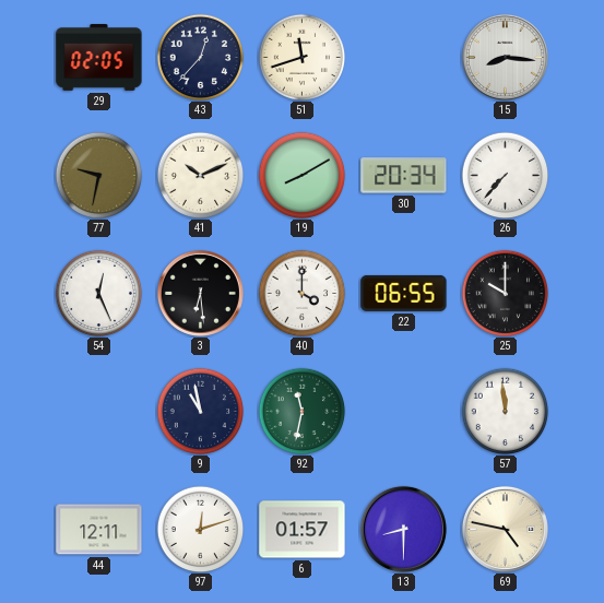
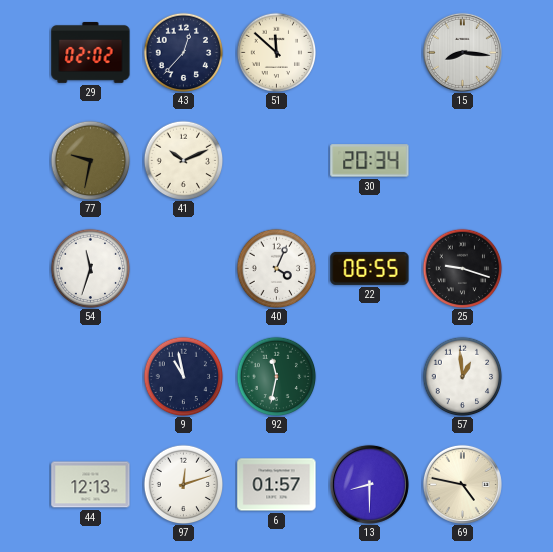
29: 02:05 -> 02:02 (91, 52)
51: 11:42 -> 11:52 (276, 52)
19: 8:10 -> none (301, 175)
26: 7:37 -> none (505, 175)
54: 12:26 -> 11:33 (90, 268)
3: 6:29 -> none (200, 293)
40: 4:00 -> 4:04 (276, 268)
25: 10:00 -> 9:18 (462, 268)
57: 11:59 -> 12:59 (462, 376)
44: 12:11 -> 12:13 (91, 485)
